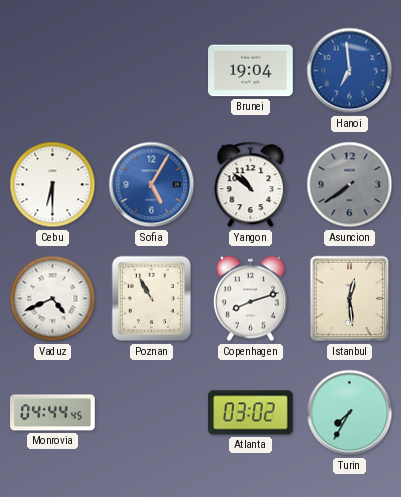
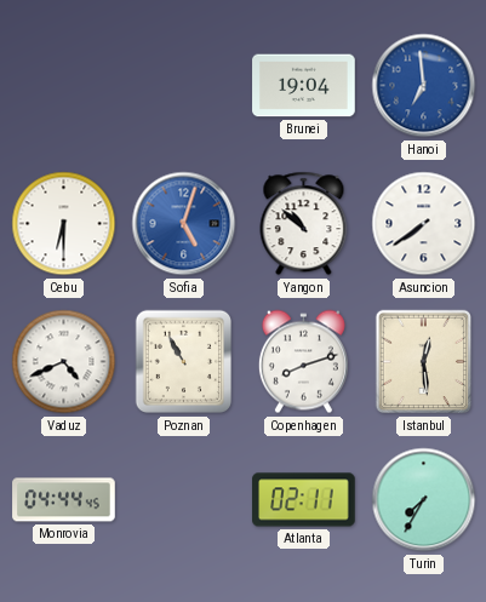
Sofia: 5:05 -> 5:03 (184, 224)
Asuncion dial: grey -> white (424, 224)
Atlanta: 03:02 -> 02:11 (304, 500)
